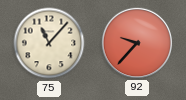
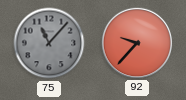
75 dial: cream -> grey (49, 43)
